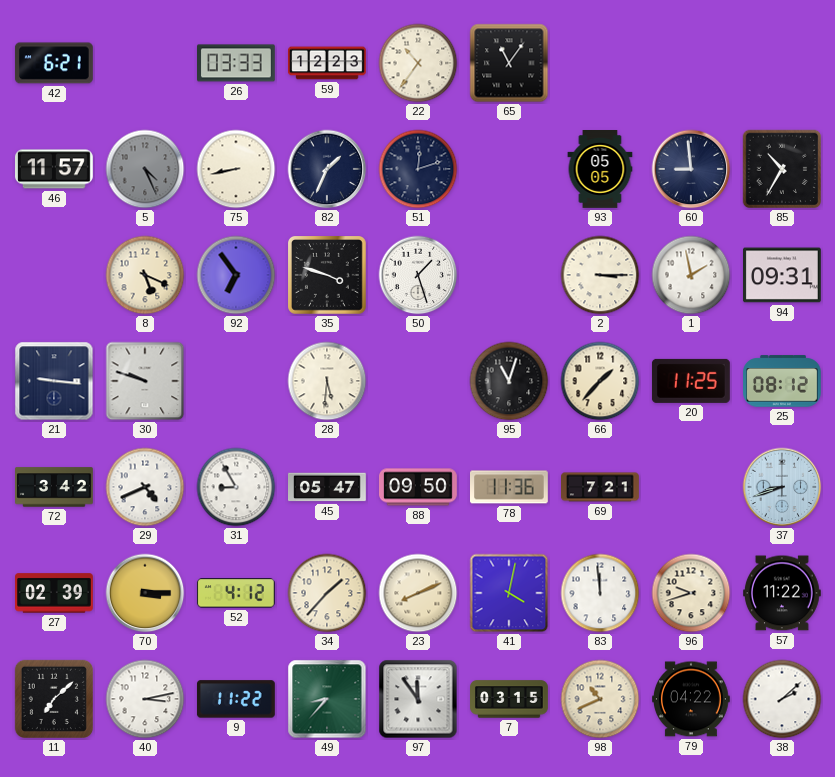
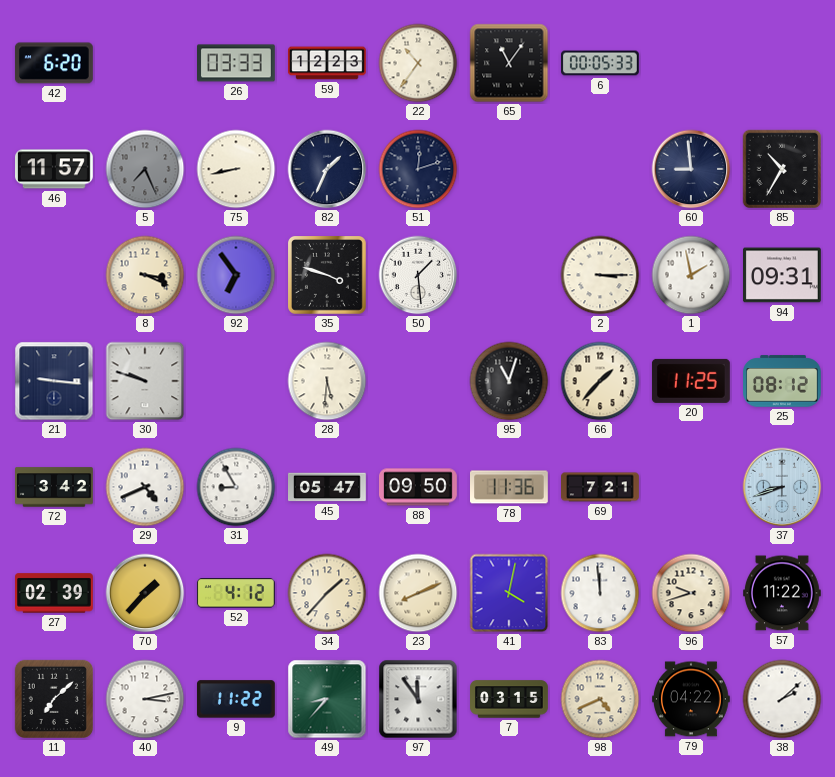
42: 6:21 -> 6:20 (54, 63)
6: none -> 00:05 (601, 63)
5: 4:26 -> 7:26 (145, 169)
93: 05:05 -> none (600, 170)
8: 5:19 -> 3:19 (145, 275)
50: 1:27 -> 1:29 (418, 275)
70: 3:15 -> 1:37 (145, 593)
98: 10:41 -> 4:41 (600, 699)
